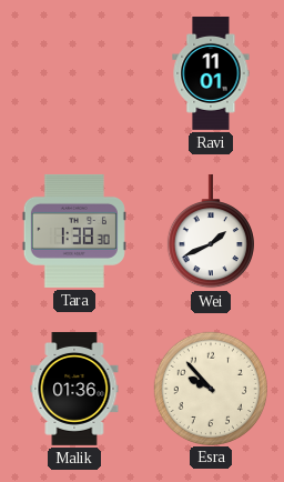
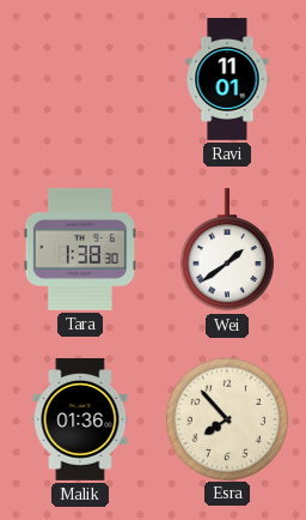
Wei: 1:41 -> 1:39 (227, 249)
Esra: 9:53 -> 7:53 (226, 418)
